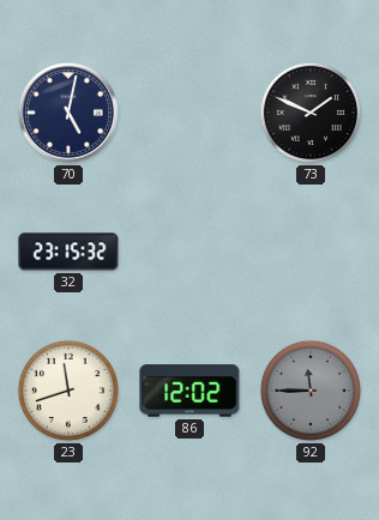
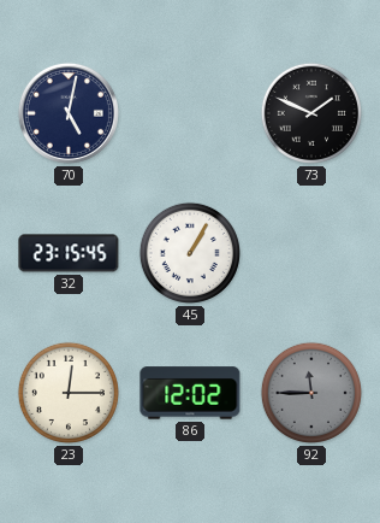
32: 23:15:32 -> 23:15:45 (69, 253)
45: none -> 1:05 (190, 253)
23: 11:42 -> 12:15 (69, 393)
